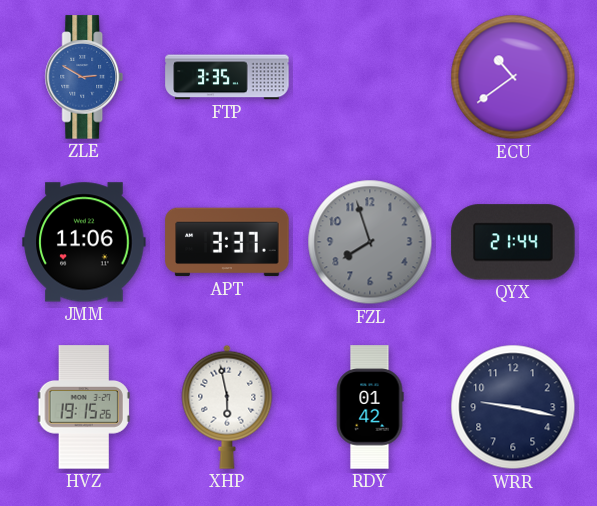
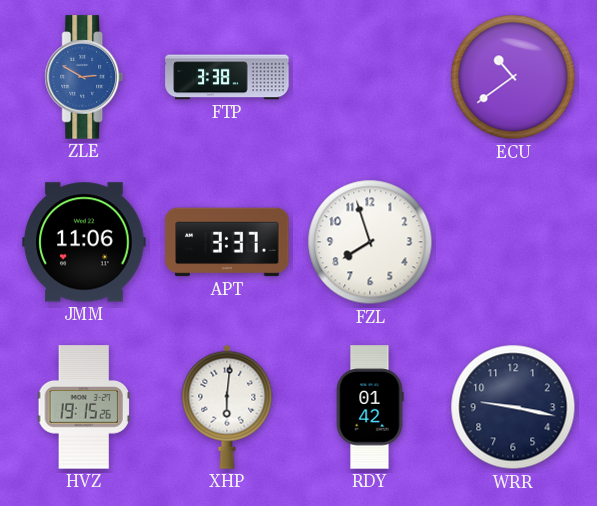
FTP: 3:35 -> 3:38 (227, 77)
FZL dial: grey -> white (370, 242)
QYX: 21:44 -> none (513, 242)
XHP: 5:58 -> 6:01 (227, 407)
